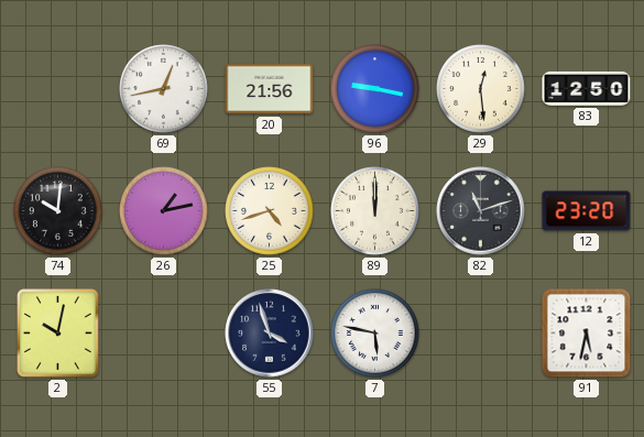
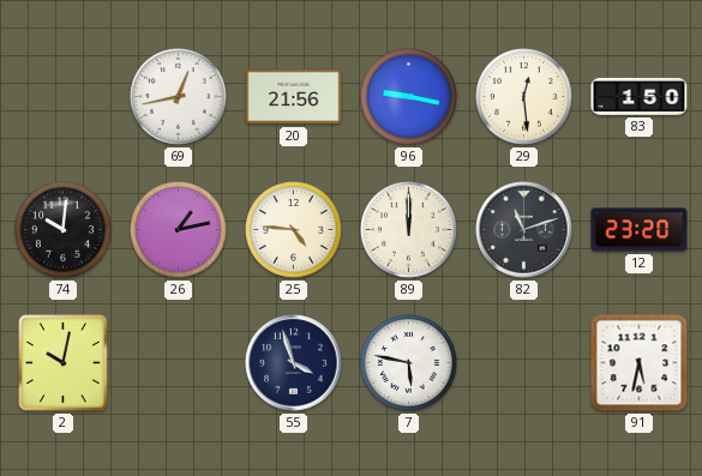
83: 12:50 -> 1:50 (640, 96)
25: 4:42 -> 4:46 (294, 230)
